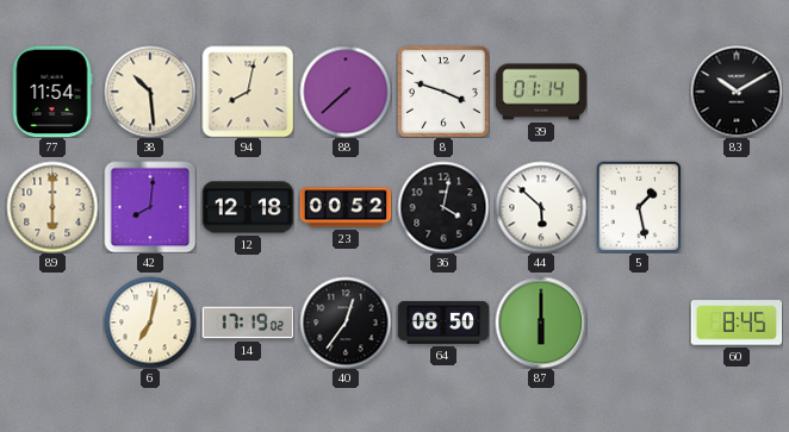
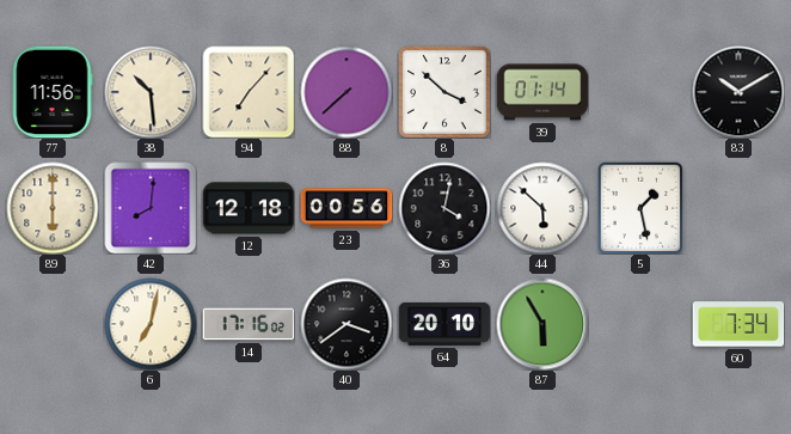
77: 11:54 -> 11:56 (53, 92)
94: 8:02 -> 7:07 (249, 92)
8: 3:48 -> 3:52 (444, 92)
23: 00:52 -> 00:56 (347, 208)
14: 17:19 -> 17:16 (249, 324)
40: 12:36 -> 3:39 (347, 324)
64: 08:50 -> 20:10 (444, 324)
87: 6:00 -> 5:55 (542, 324)
60: 8:45 -> 7:34 (738, 324)
